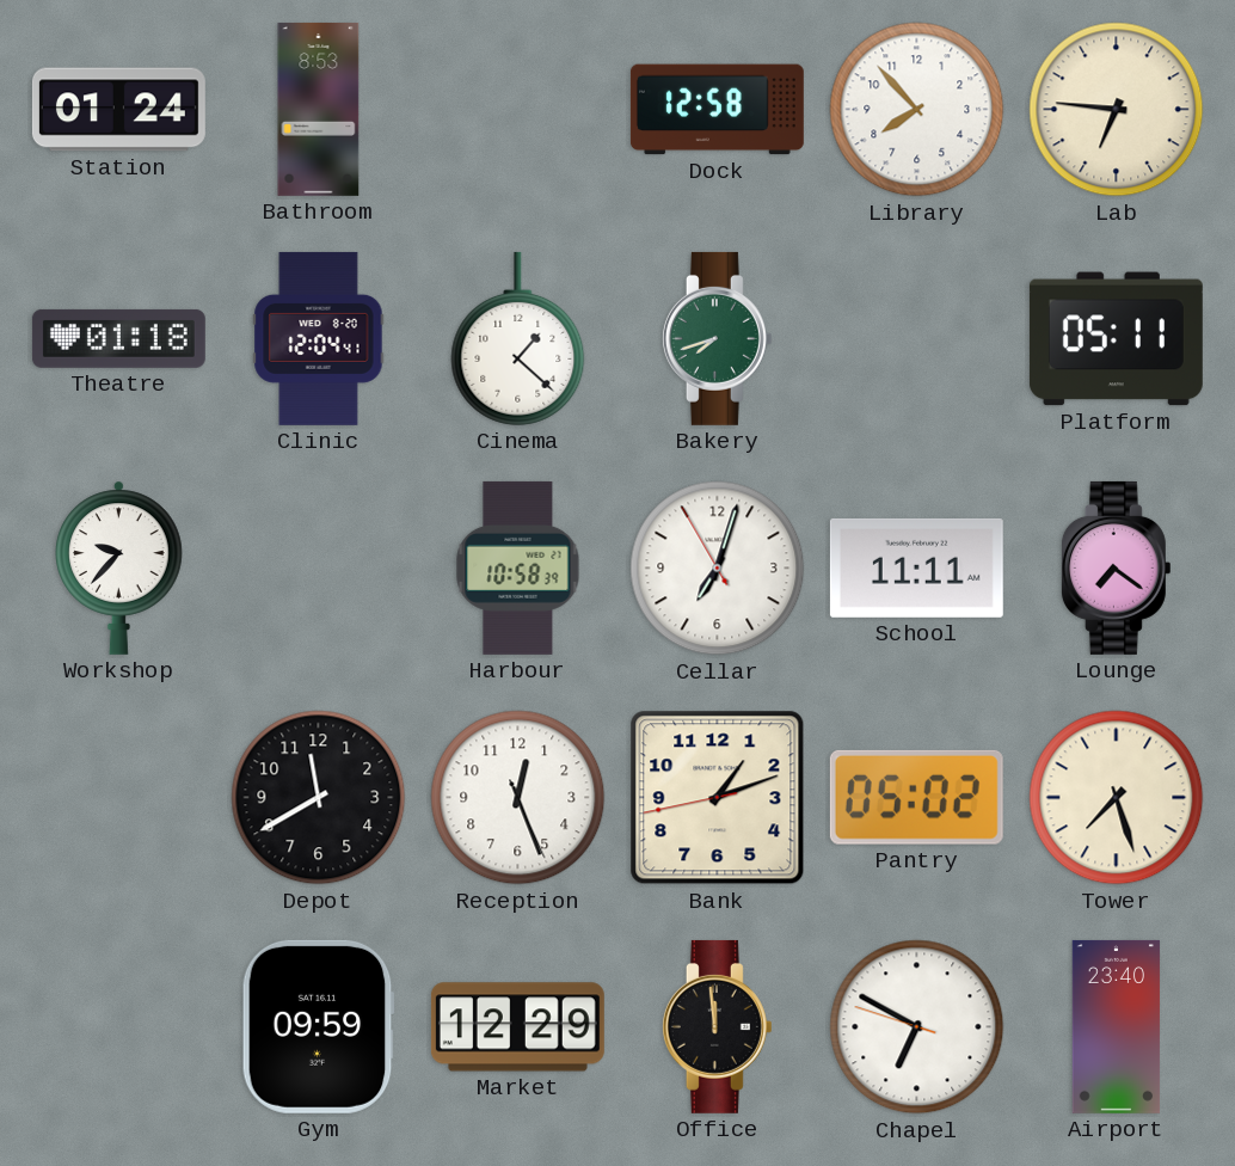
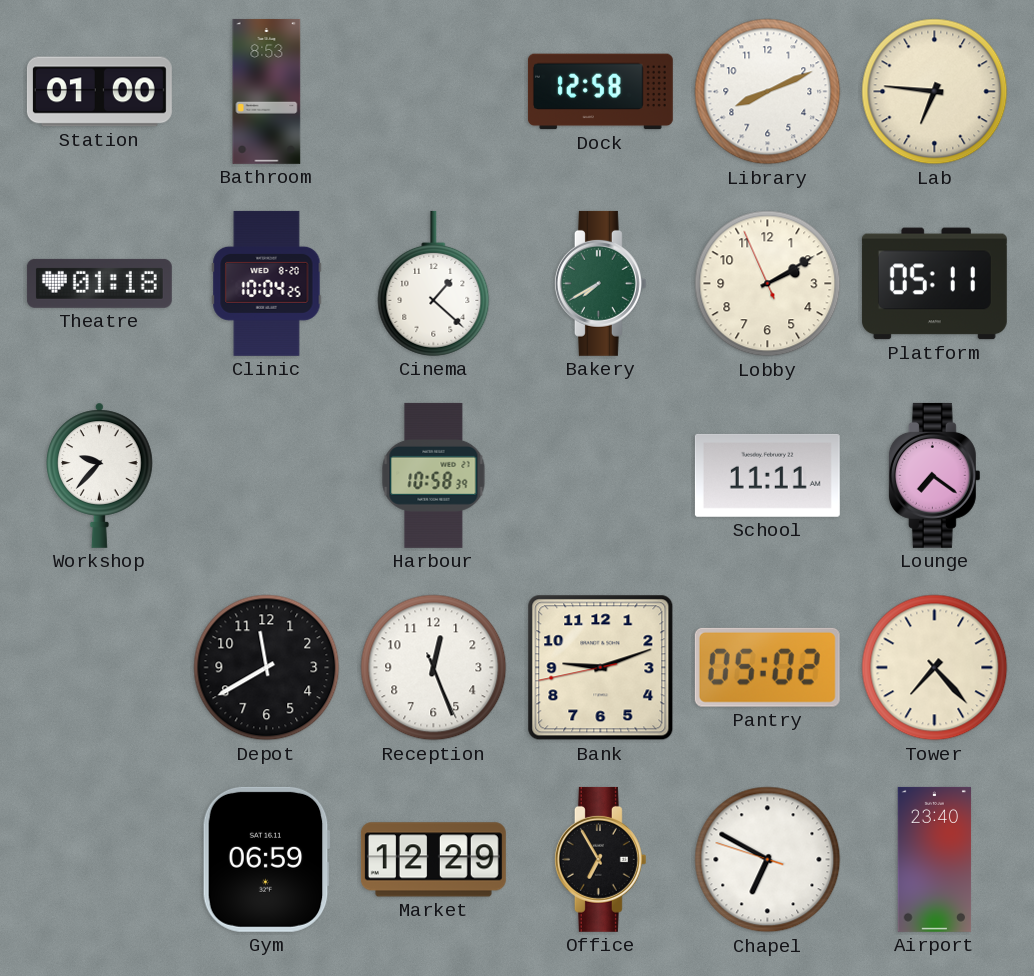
Station: 01:24 -> 01:00 (99, 92)
Library: 7:53 -> 8:11 (768, 92)
Clinic: 12:04 -> 10:04 (267, 283)
Bakery: 7:42 -> 7:40 (600, 283)
Lobby: none -> 2:09 (768, 284)
Cellar: 7:02 -> none (718, 569)
Bank: 1:11 -> 9:11 (601, 668)
Tower: 7:27 -> 7:23 (935, 668)
Gym: 09:59 -> 06:59 (266, 859)
Office: 11:59 -> 6:55 (600, 859)
